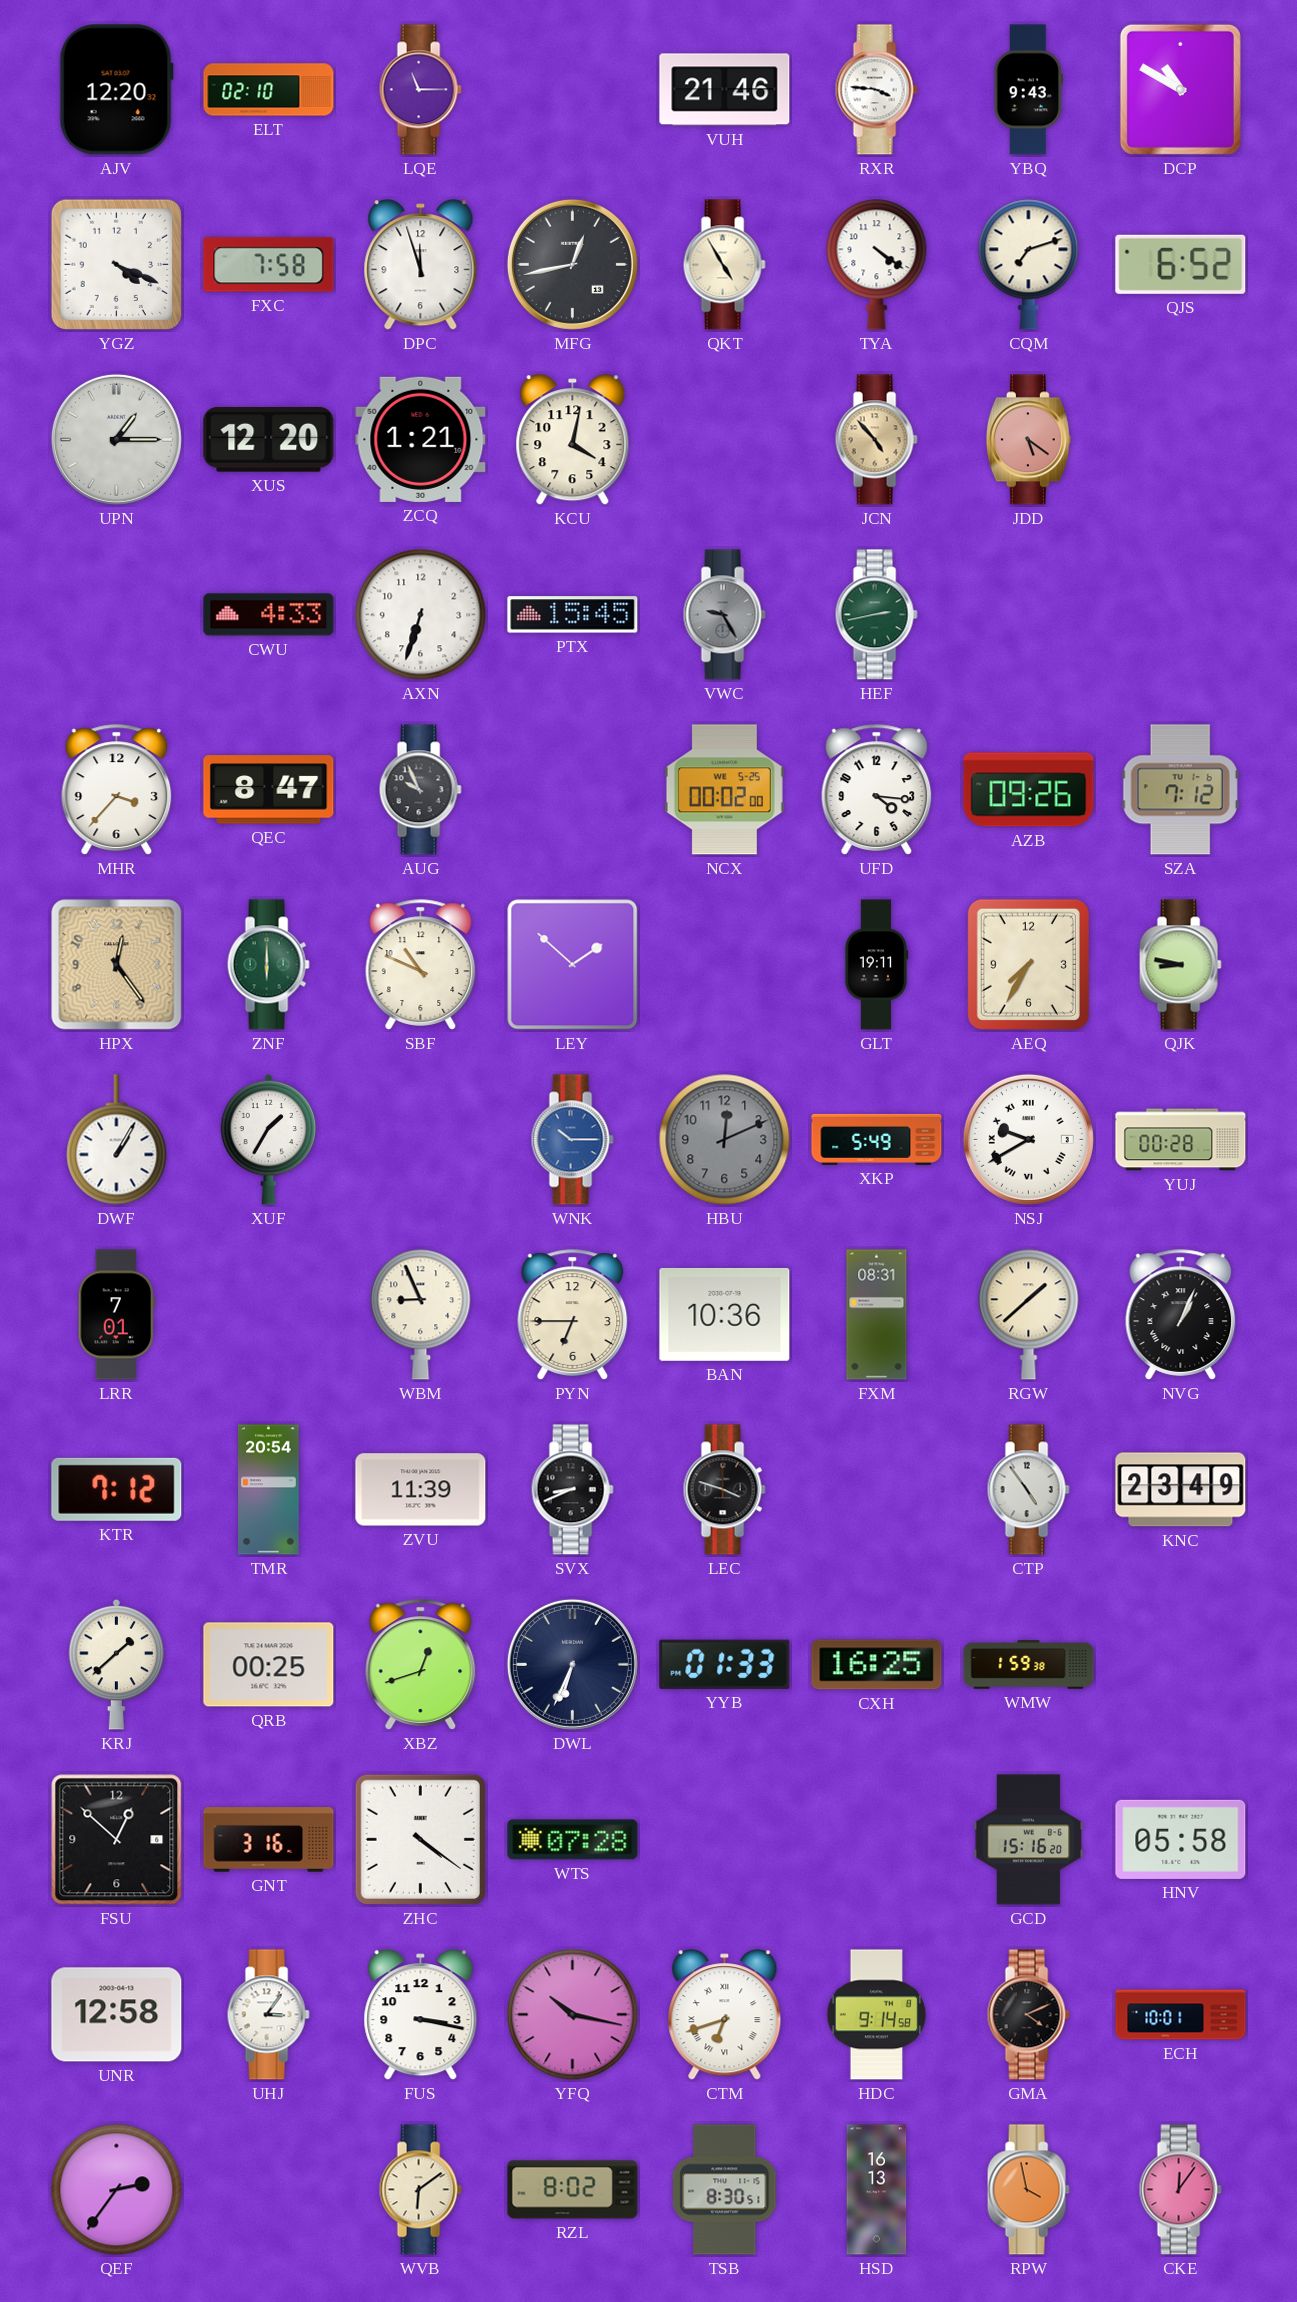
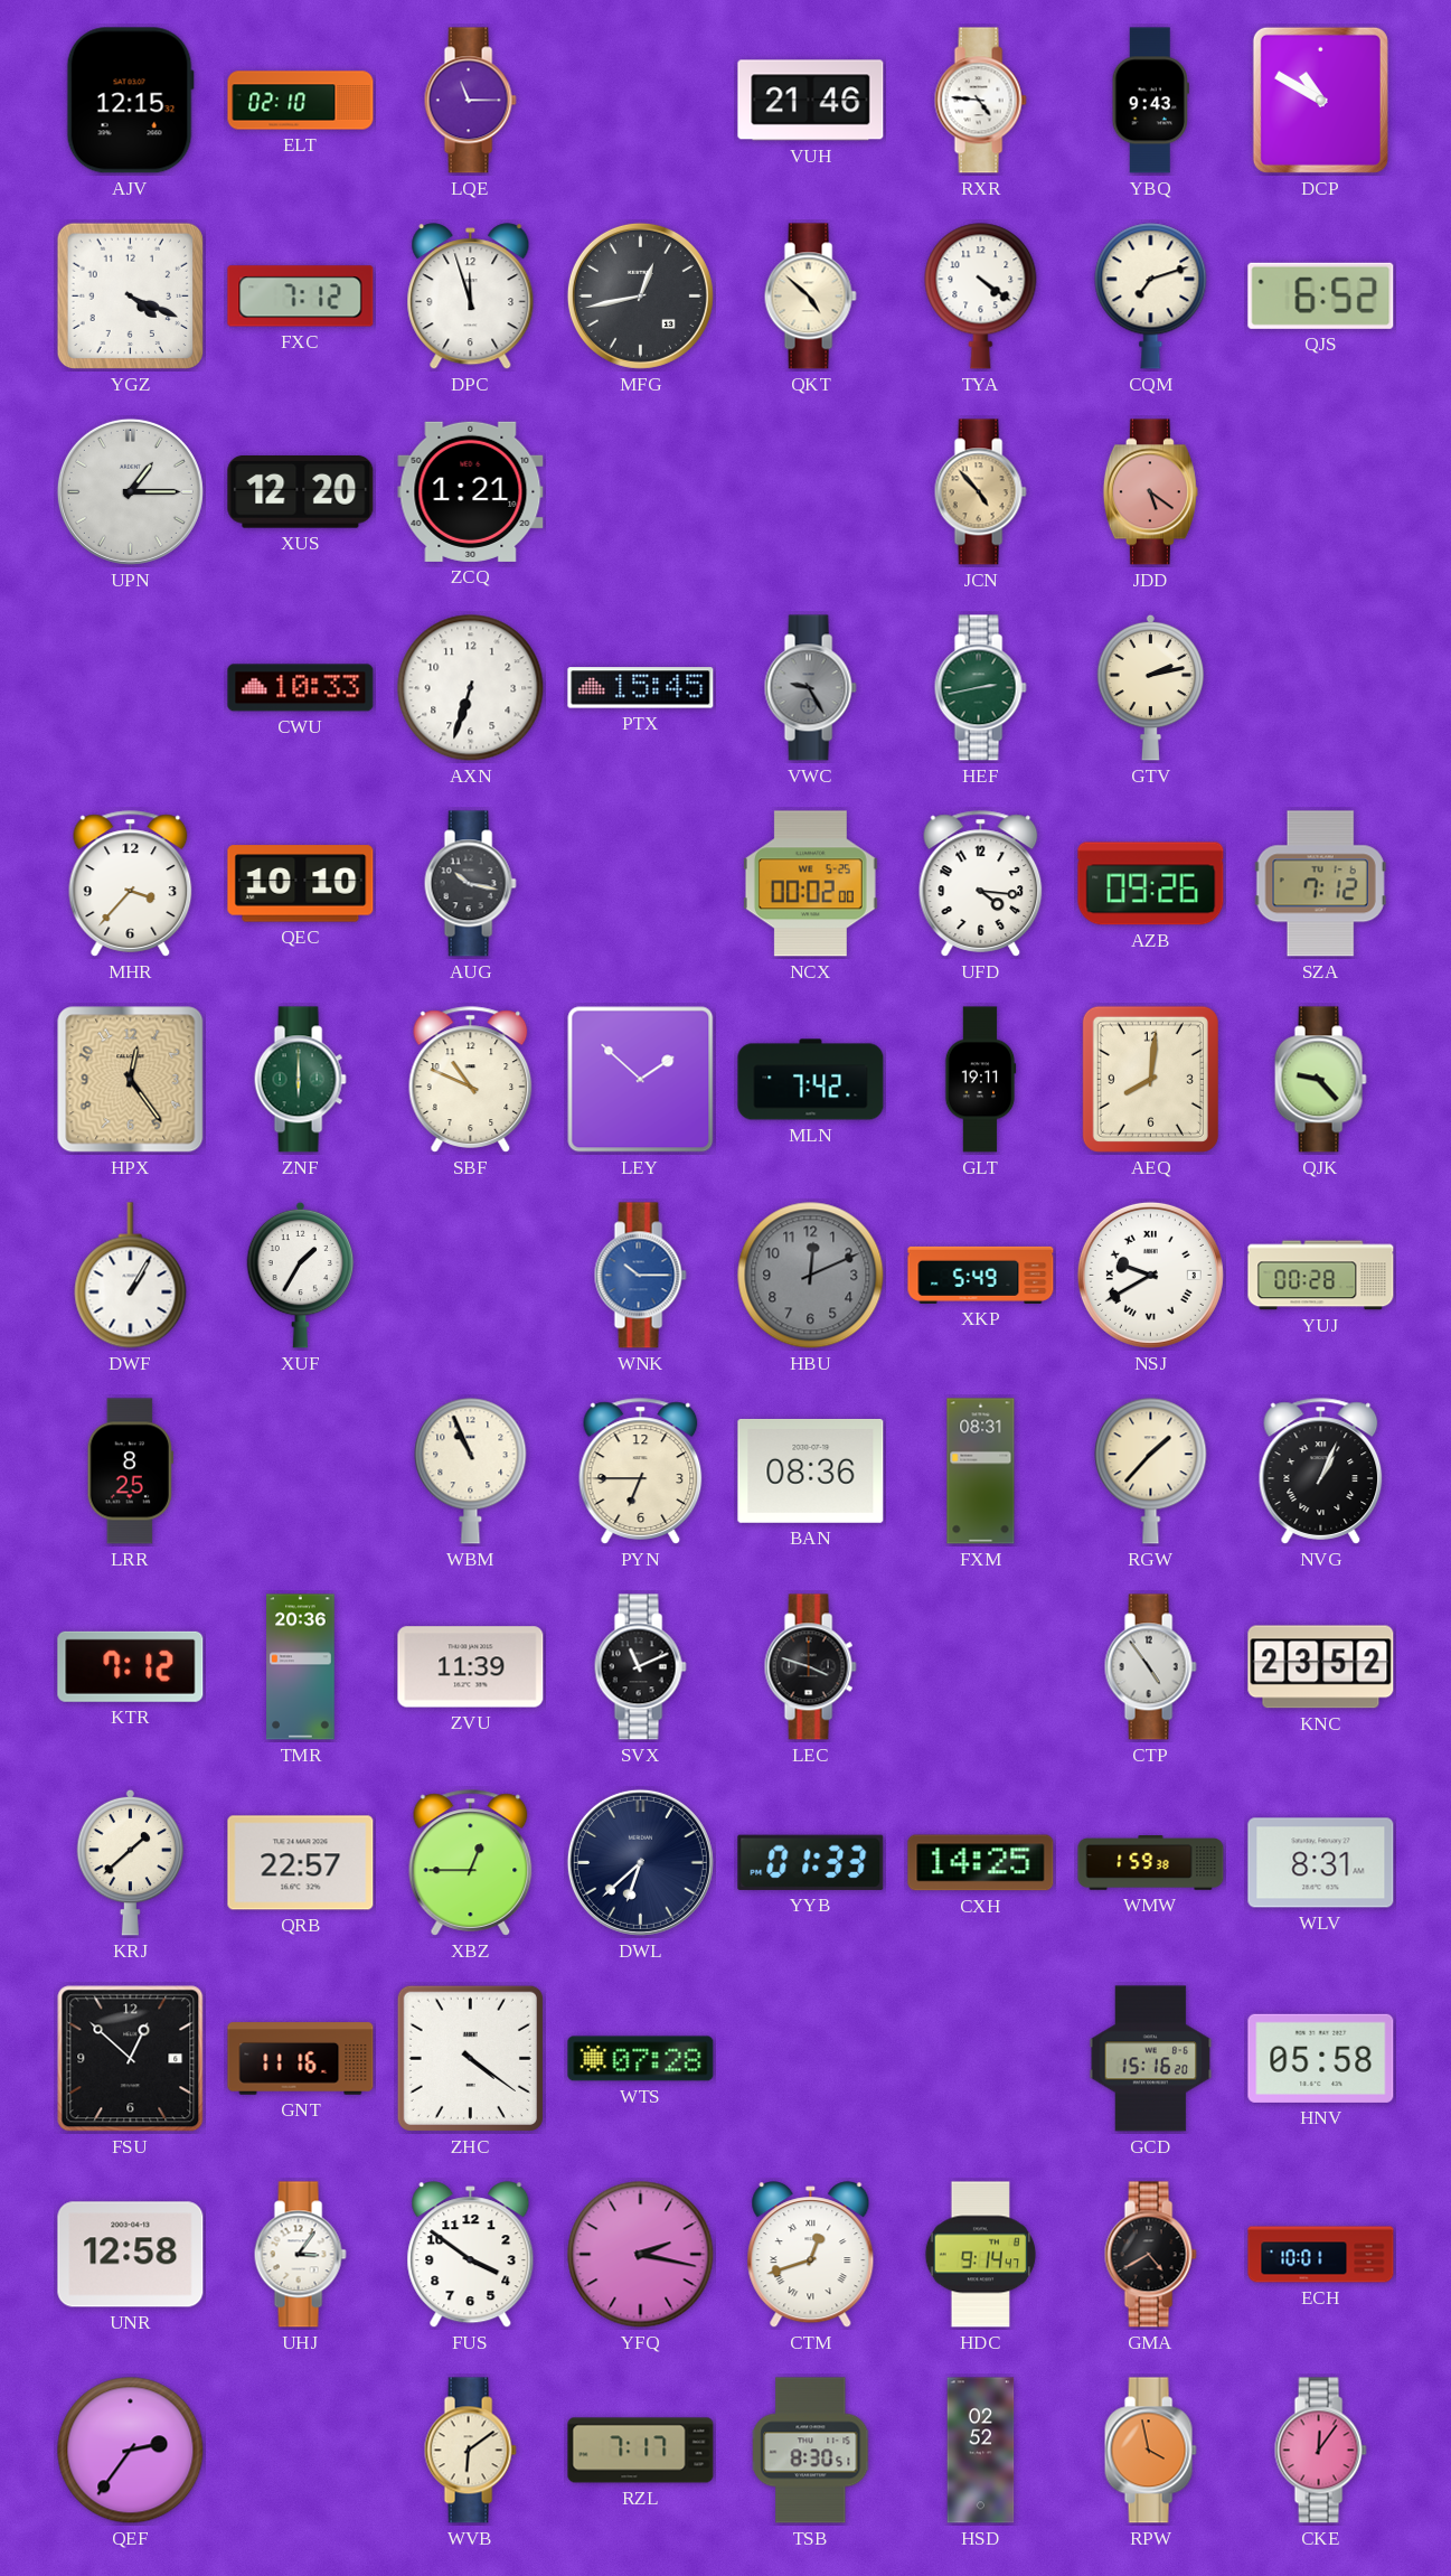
AJV: 12:20 -> 12:15 (130, 101)
RXR: 3:46 -> 4:46 (980, 101)
FXC: 7:58 -> 7:12 (301, 297)
QKT: 4:55 -> 4:52 (810, 297)
KCU: 4:02 -> none (573, 440)
CWU: 4:33 -> 10:33 (301, 688)
GTV: none -> 2:13 (1151, 687)
QEC: 8:47 -> 10:10 (301, 884)
AUG: 9:56 -> 10:17 (470, 884)
MLN: none -> 7:42 (811, 1080)
AEQ: 7:35 -> 8:01 (1150, 1079)
QJK: 8:47 -> 9:23 (1320, 1080)
LRR: 7:01 -> 8:25 (130, 1472)
WBM: 8:56 -> 10:56 (471, 1472)
BAN: 10:36 -> 08:36 (811, 1470)
RGW: 1:38 -> 1:37 (1151, 1472)
TMR: 20:54 -> 20:36 (301, 1667)
SVX: 8:41 -> 11:11 (640, 1667)
KNC: 23:49 -> 23:52 (1321, 1667)
QRB: 00:25 -> 22:57 (301, 1863)
XBZ: 12:42 -> 12:45 (471, 1863)
DWL: 6:34 -> 6:38 (640, 1862)
CXH: 16:25 -> 14:25 (981, 1863)
WLV: none -> 8:31 (1321, 1863)
GNT: 3:16 -> 11:16 (301, 2059)
FUS: 3:17 -> 3:51 (471, 2255)
YFQ: 10:17 -> 2:17 (641, 2255)
CTM: 6:42 -> 12:42 (811, 2255)
HDC: 9:14:58 -> 9:14:47 (981, 2255)
GMA: 4:11 -> 4:40 (1150, 2255)
RZL: 8:02 -> 7:17 (641, 2451)
HSD: 16:13 -> 02:52 (981, 2451)
